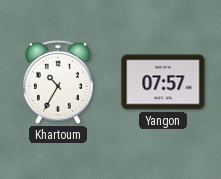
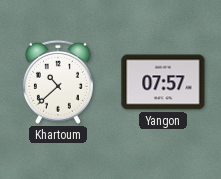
Khartoum: 10:35 -> 10:38 (58, 82)
